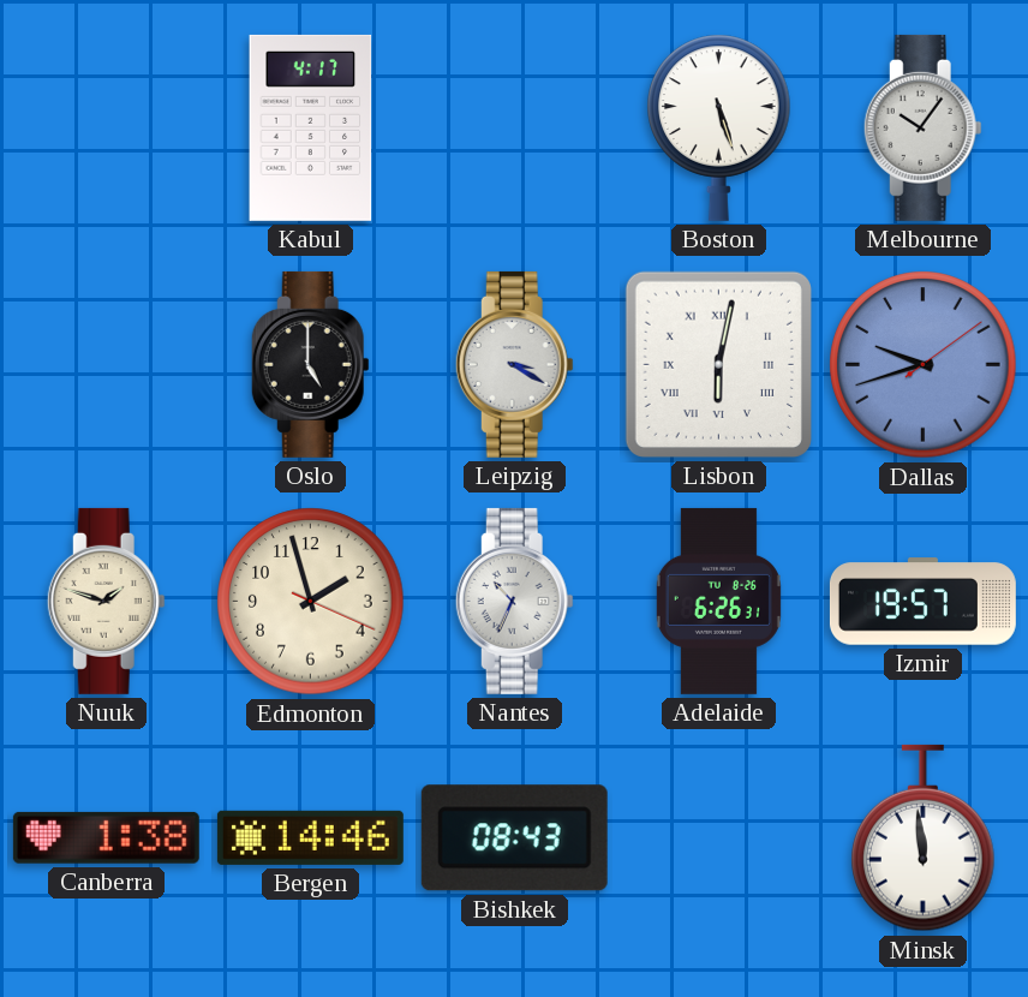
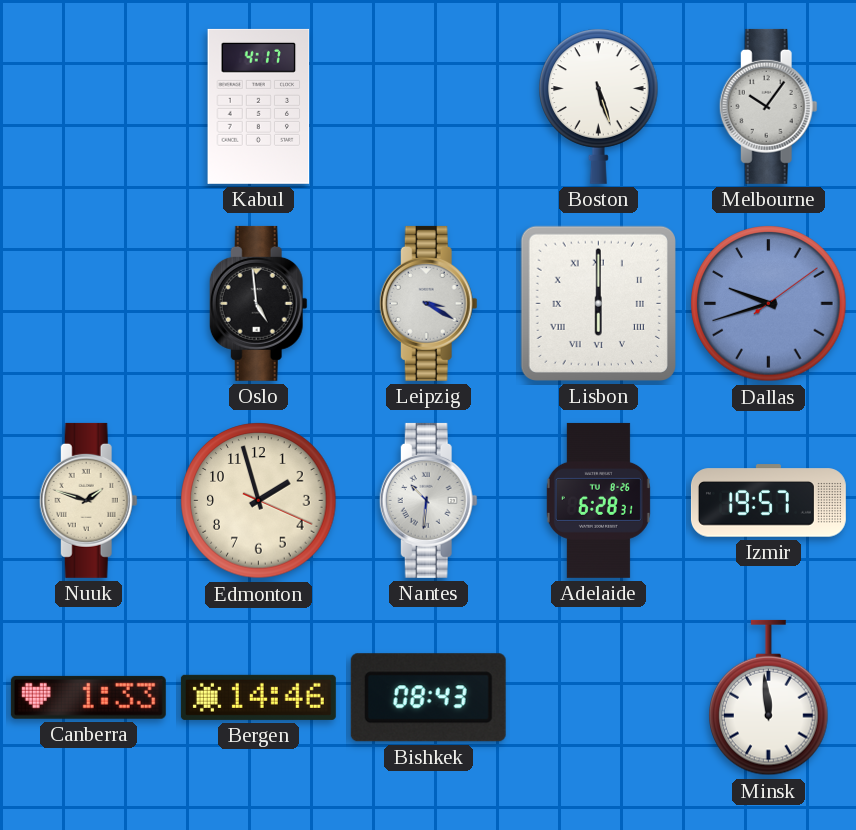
Oslo: 5:00 -> 4:59 (258, 303)
Lisbon: 6:02 -> 6:00 (598, 303)
Nantes: 10:34 -> 10:31 (428, 500)
Adelaide: 6:26 -> 6:28 (598, 500)
Canberra: 1:38 -> 1:33 (88, 697)
